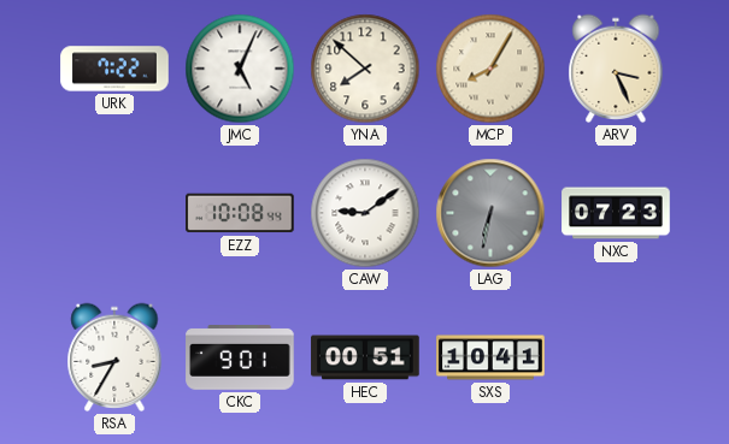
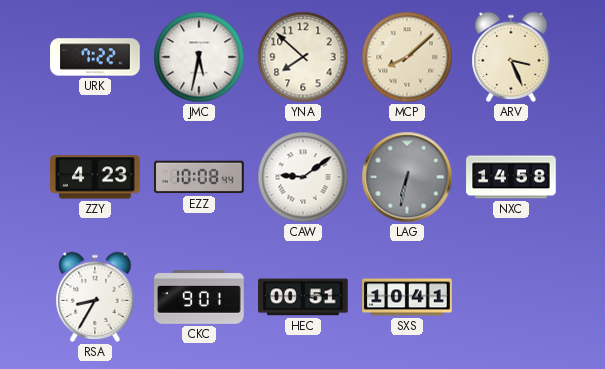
JMC: 5:04 -> 5:32 (199, 57)
MCP: 8:05 -> 8:08 (407, 57)
ZZY: none -> 4:23 (95, 177)
NXC: 07:23 -> 14:58 (511, 177)
